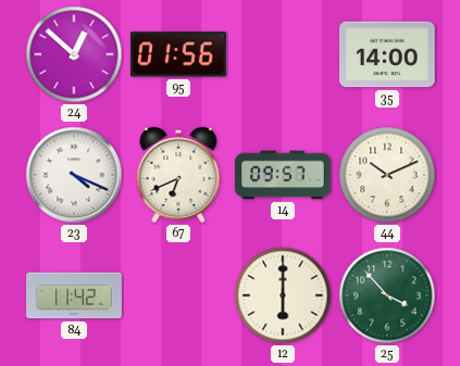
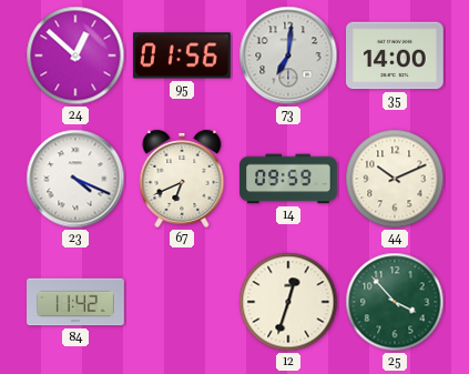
73: none -> 7:01 (288, 55)
14: 09:57 -> 09:59 (288, 179)
12: 6:00 -> 12:33 (288, 302)
